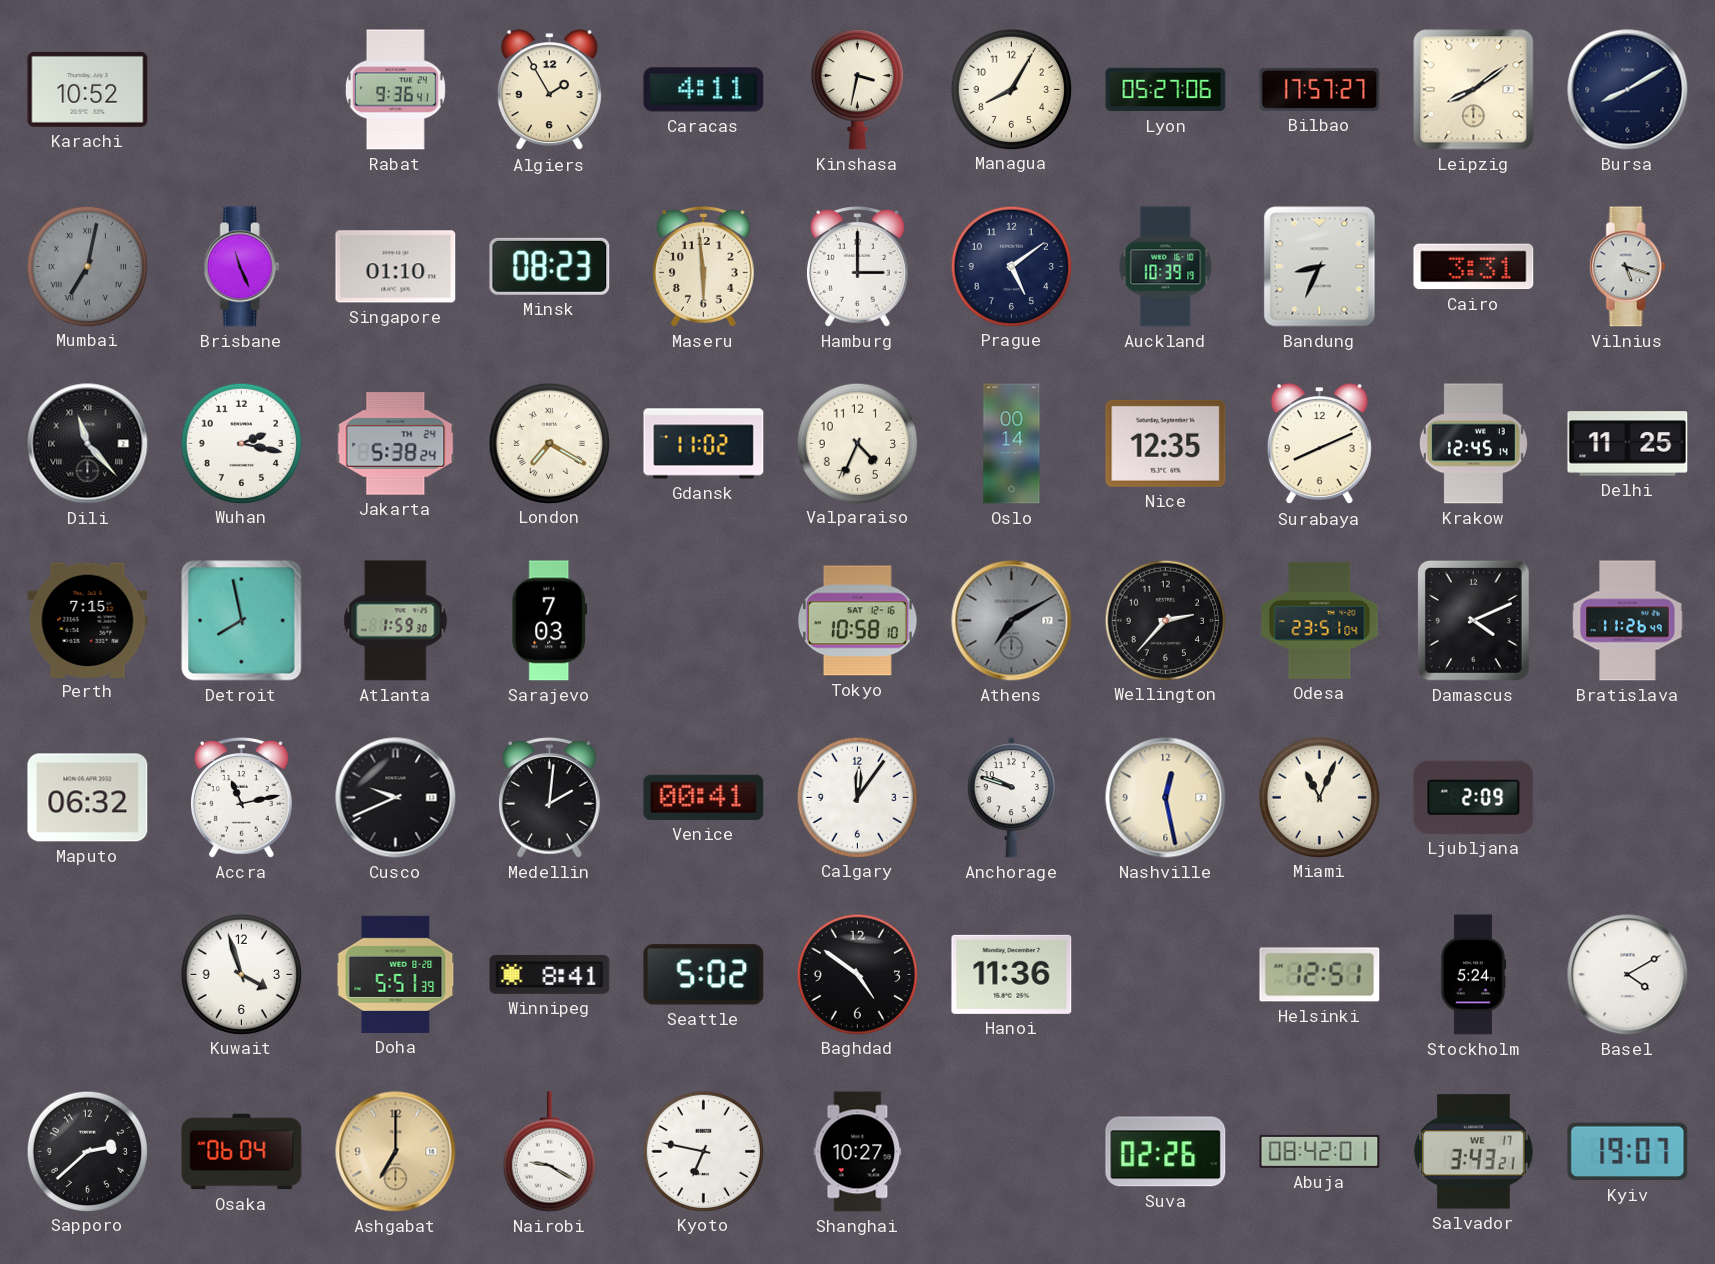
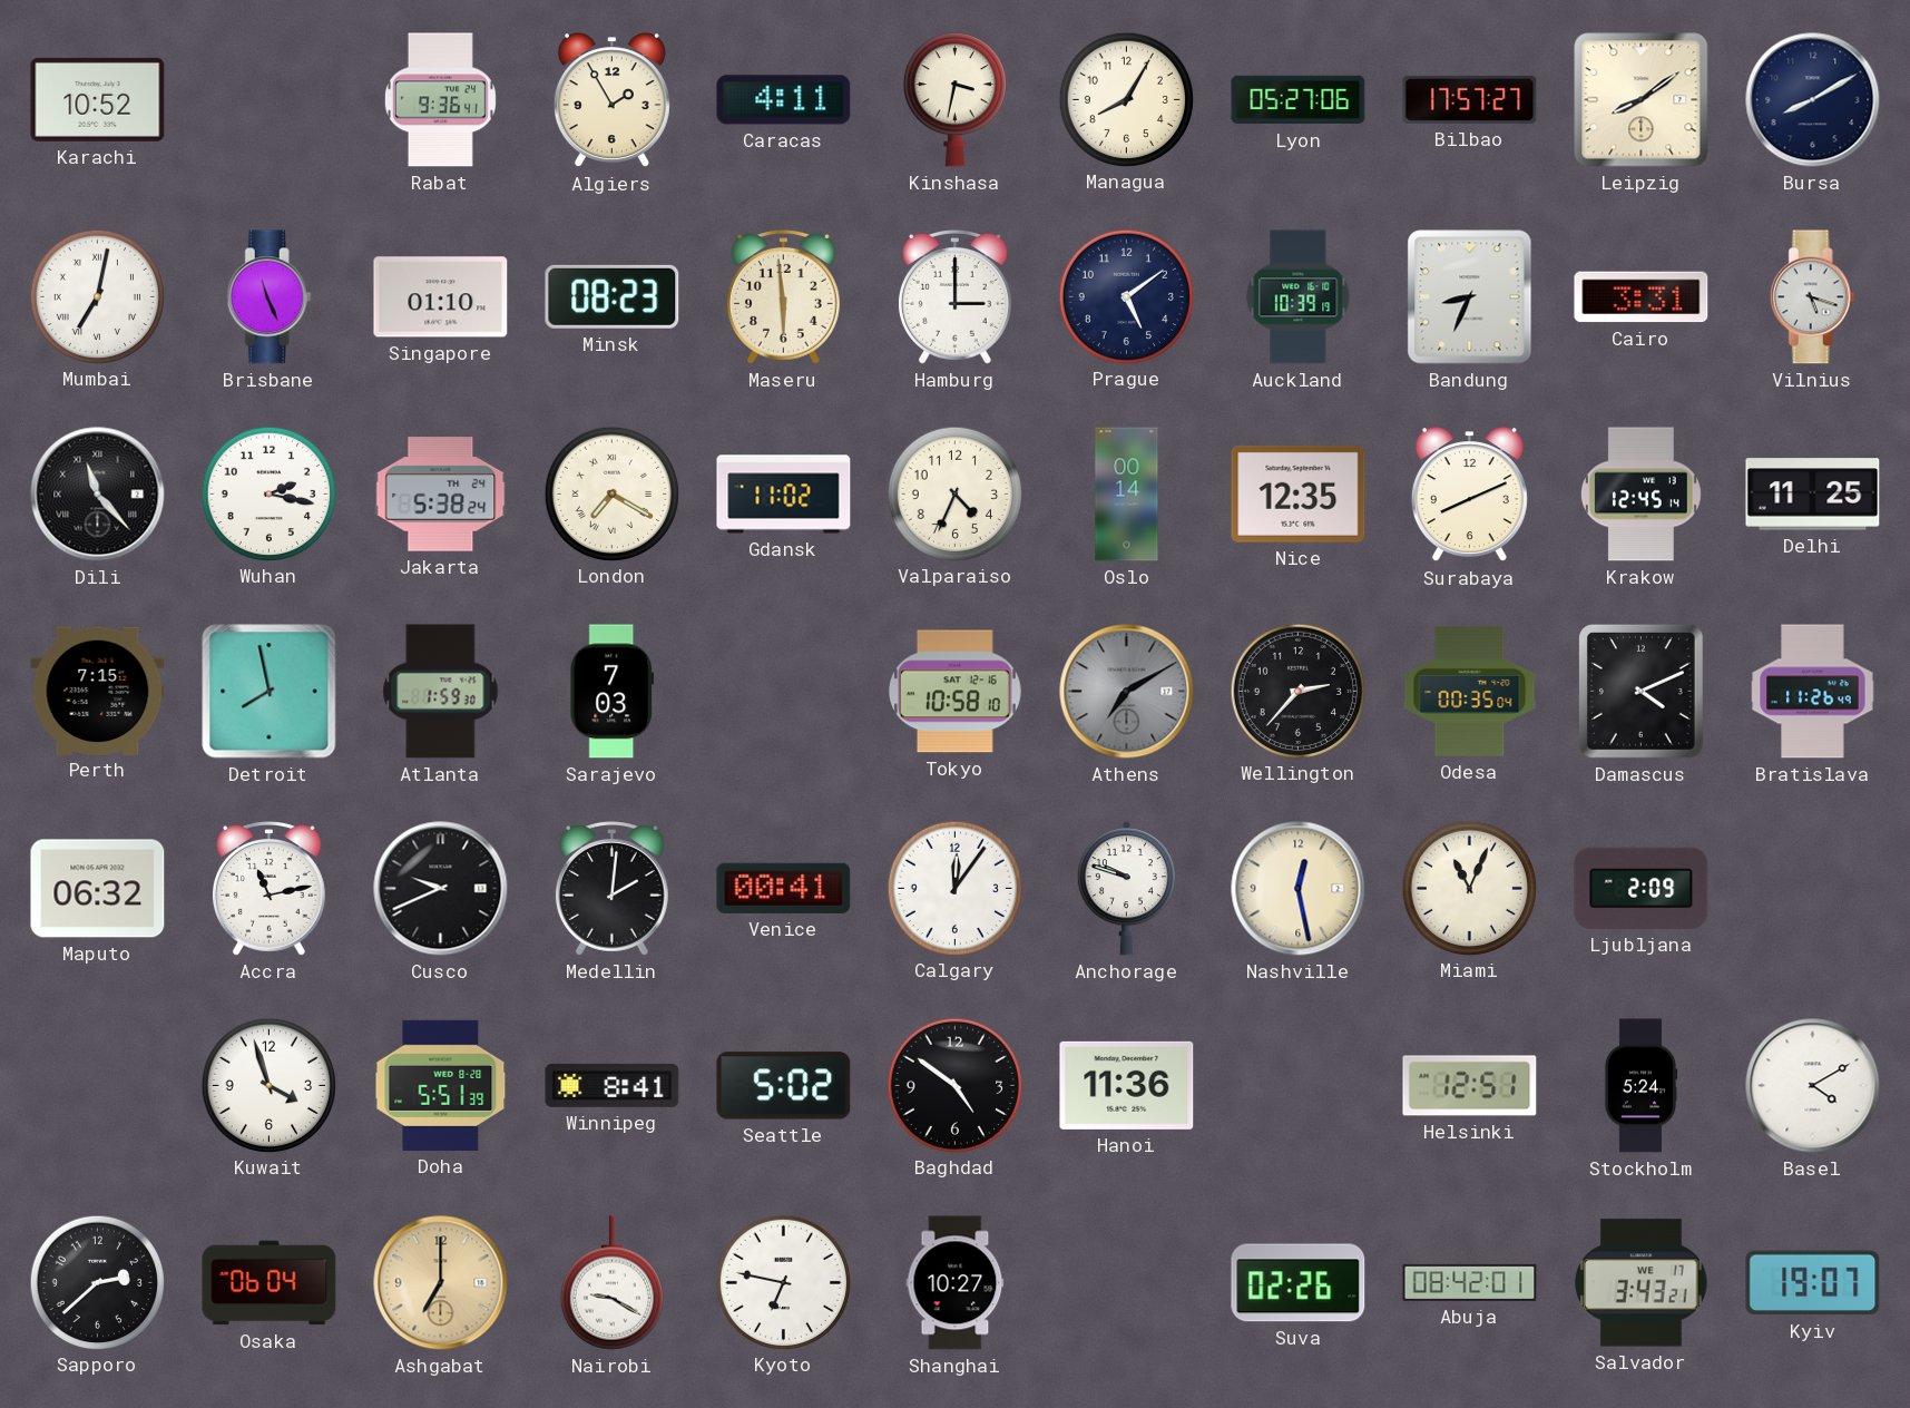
Mumbai dial: grey -> white (97, 296)
Odesa: 23:51 -> 00:35 (1470, 691)
